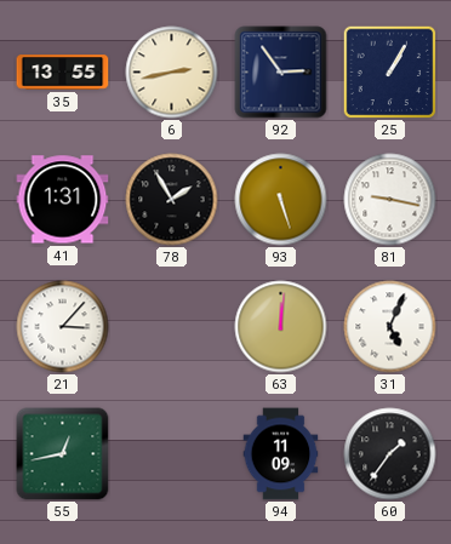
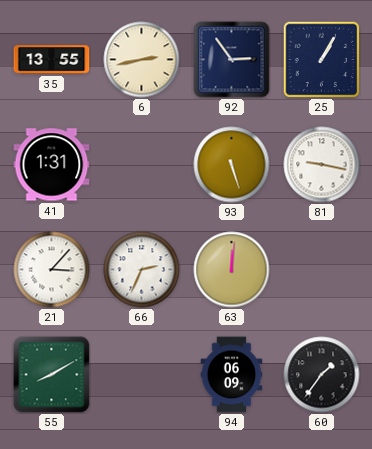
78: 1:55 -> none (172, 200)
66: none -> 2:34 (142, 270)
31: 5:04 -> none (390, 327)
55: 12:43 -> 8:10 (52, 375)
94: 11:09 -> 06:09 (232, 375)
